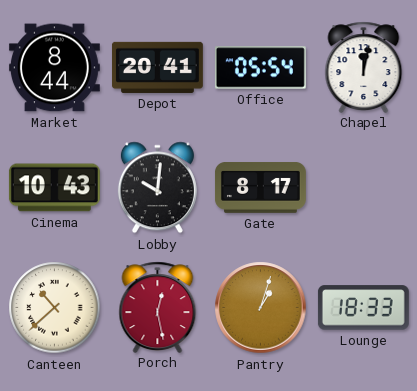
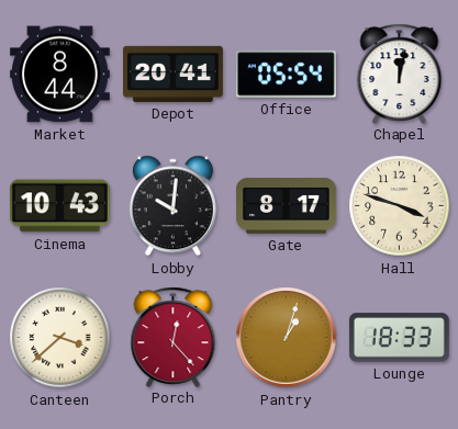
Hall: none -> 3:48 (400, 206)
Canteen: 10:38 -> 3:38 (60, 338)
Porch: 12:28 -> 12:23 (174, 337)
